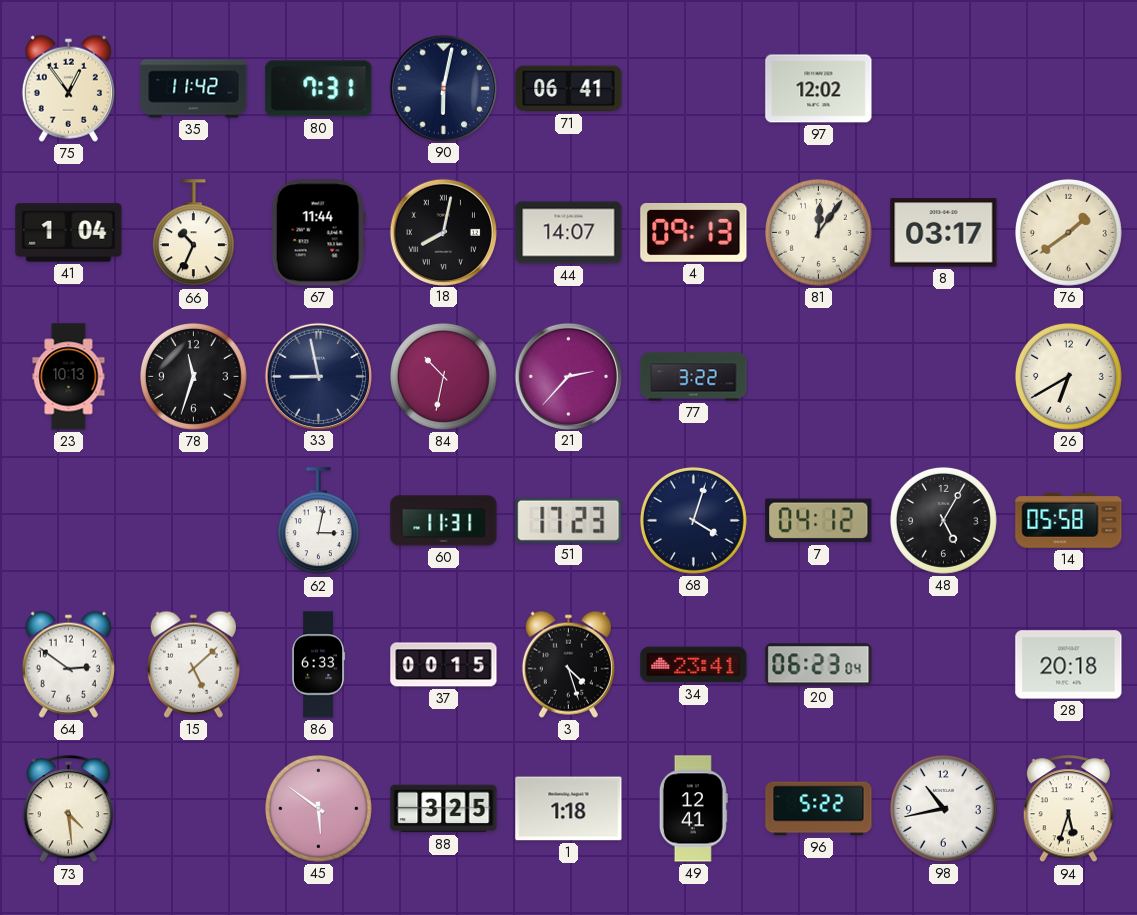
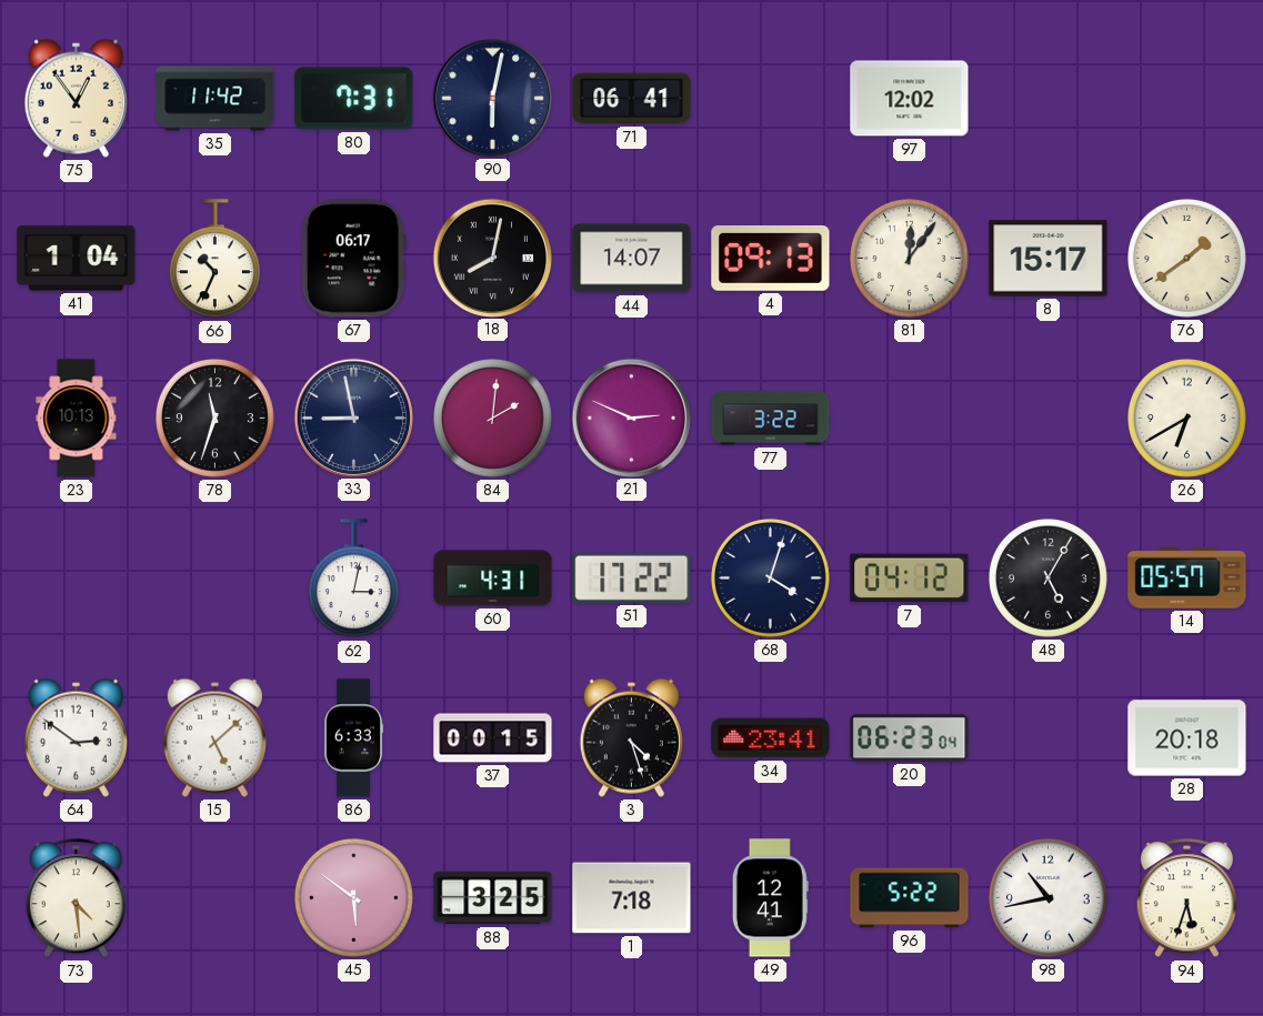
67: 11:44 -> 06:17 (353, 259)
8: 03:17 -> 15:17 (1049, 259)
84: 10:32 -> 2:01 (492, 418)
21: 2:37 -> 2:49 (631, 418)
60: 11:31 -> 4:31 (493, 579)
51: 17:23 -> 17:22 (632, 577)
14: 05:58 -> 05:57 (1187, 579)
1: 1:18 -> 7:18 (632, 898)
